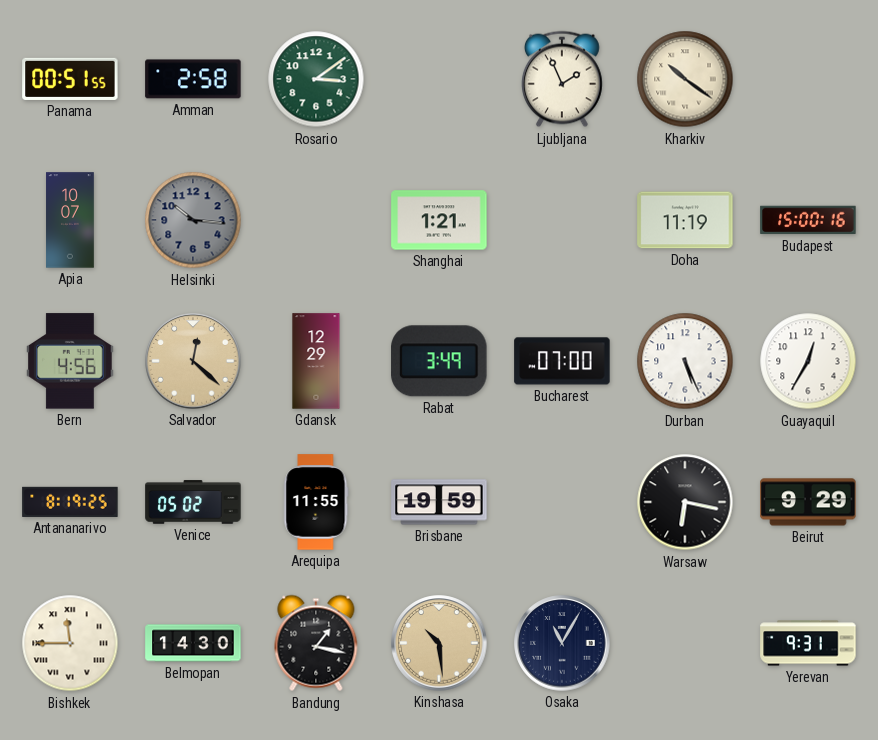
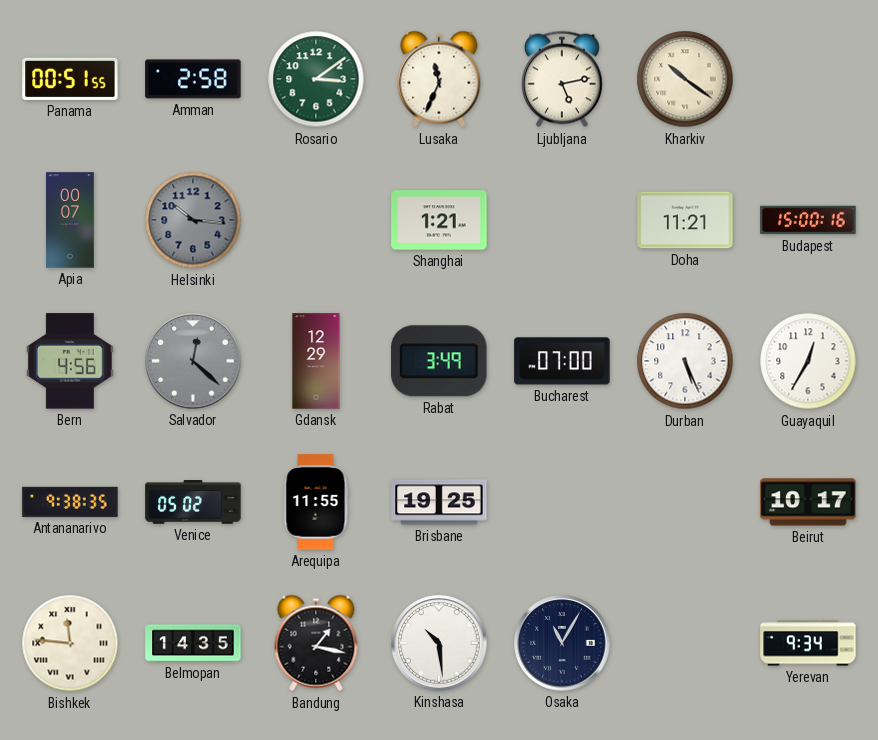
Lusaka: none -> 11:34 (439, 79)
Ljubljana: 1:56 -> 5:13 (563, 79)
Apia: 10:07 -> 00:07 (70, 220)
Doha: 11:19 -> 11:21 (685, 220)
Salvador dial: champagne -> grey (193, 361)
Antananarivo: 8:19 -> 9:38 (70, 502)
Brisbane: 19:59 -> 19:25 (439, 502)
Warsaw: 6:17 -> none (685, 502)
Beirut: 9:29 -> 10:17 (808, 502)
Bishkek: 11:45 -> 11:46 (70, 643)
Belmopan: 14:30 -> 14:35 (193, 643)
Kinshasa dial: champagne -> white (439, 643)
Yerevan: 9:31 -> 9:34 (808, 643)
